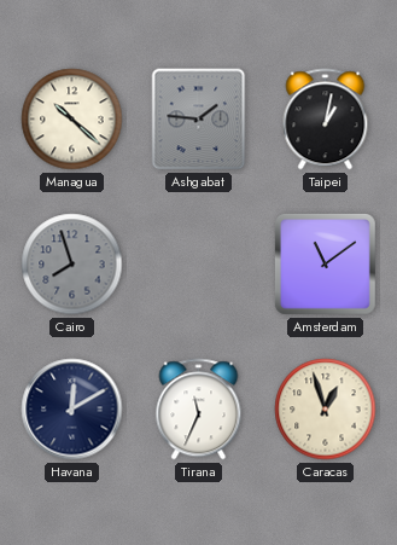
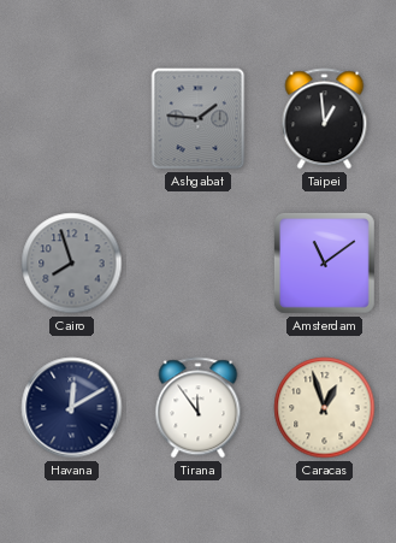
Managua: 10:22 -> none (72, 120)
Taipei: 1:02 -> 12:59 (325, 119)
Tirana: 11:34 -> 11:54 (199, 408)
